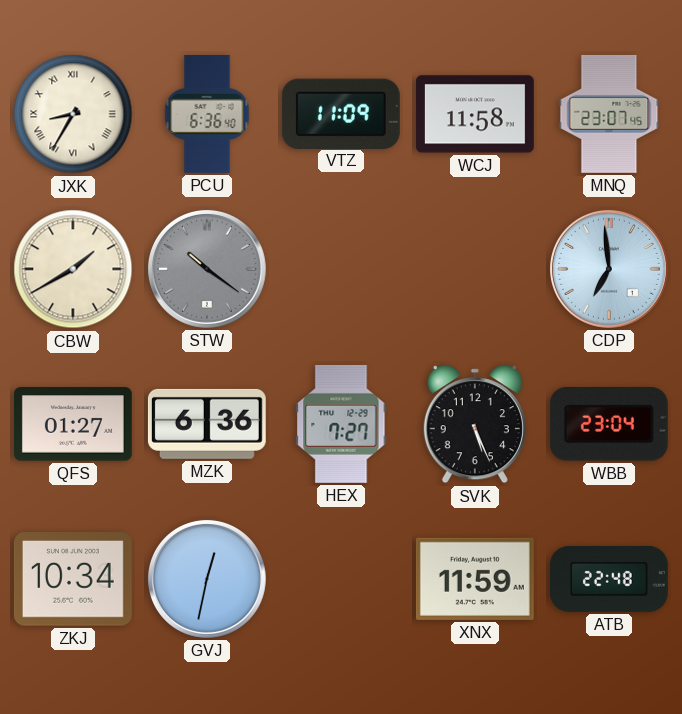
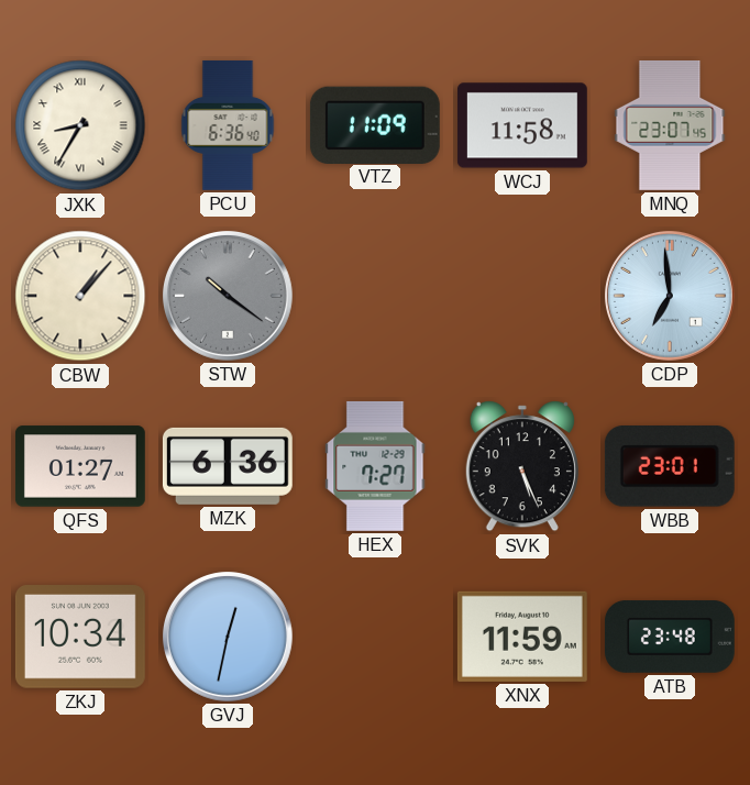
CBW: 1:40 -> 1:07 (80, 296)
WBB: 23:04 -> 23:01 (670, 467)
ATB: 22:48 -> 23:48 (670, 637)
